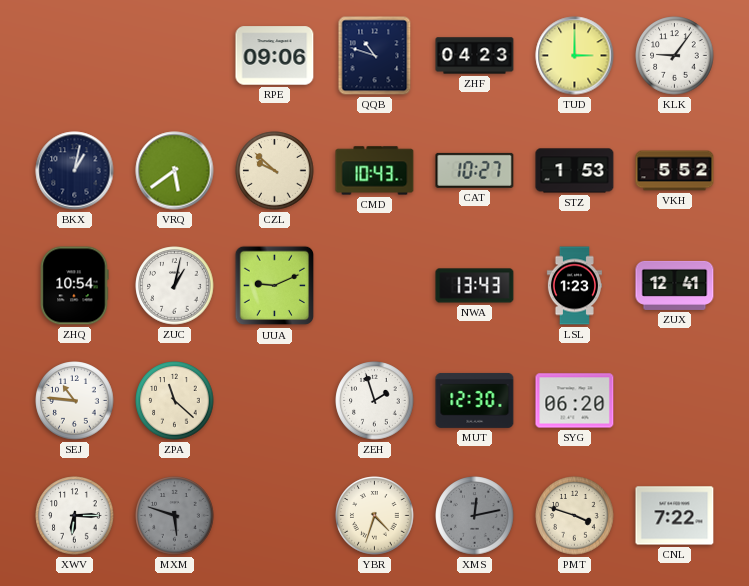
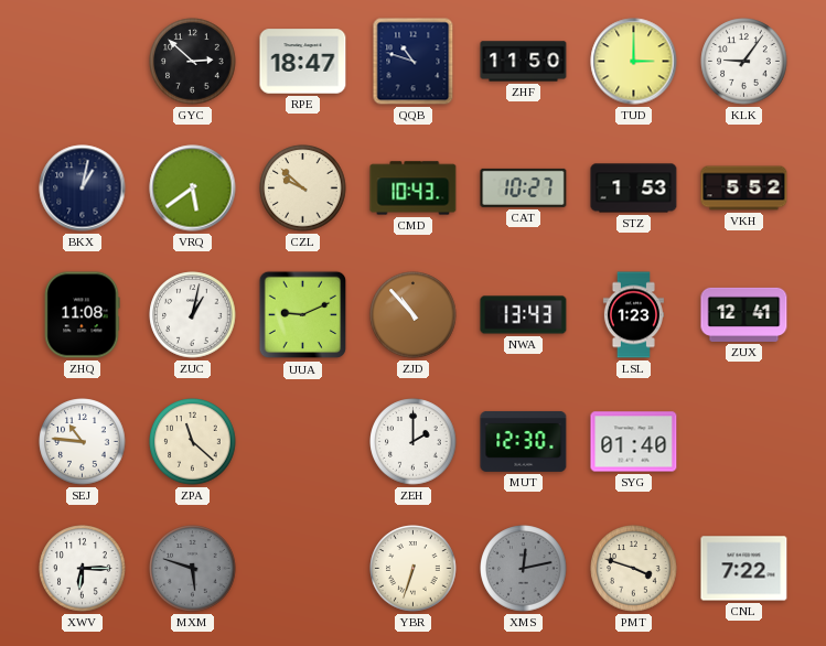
GYC: none -> 2:52 (193, 62)
RPE: 09:06 -> 18:47 (303, 62)
ZHF: 04:23 -> 11:50 (524, 62)
ZHQ: 10:54 -> 11:08 (82, 315)
ZJD: none -> 10:53 (414, 315)
ZEH: 1:57 -> 2:00 (414, 442)
SYG: 06:20 -> 01:40 (634, 442)
YBR: 4:33 -> 6:33 (414, 569)
